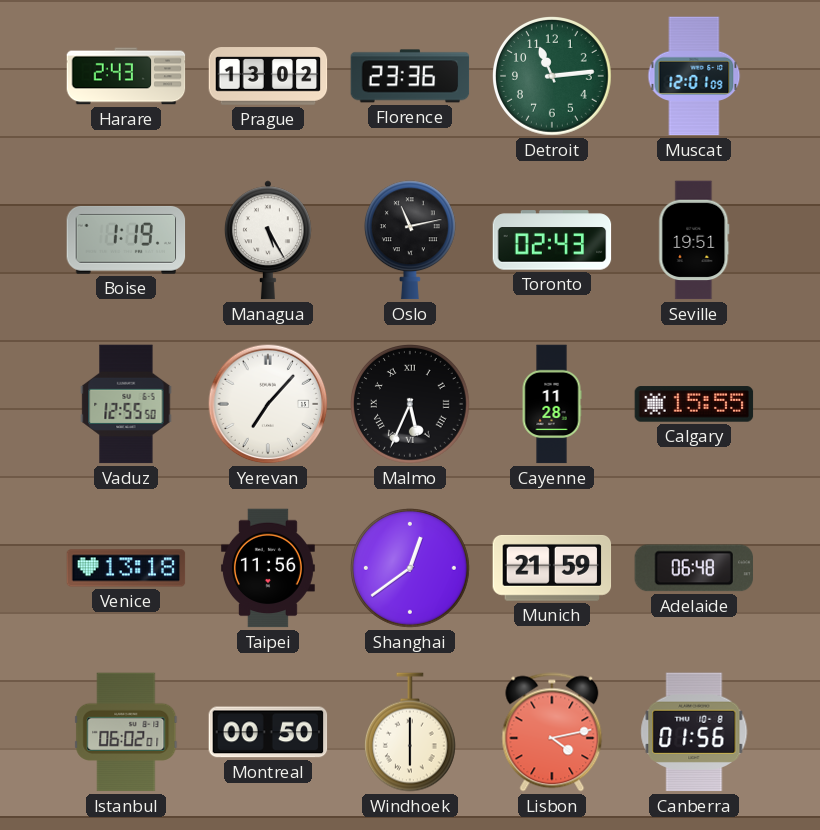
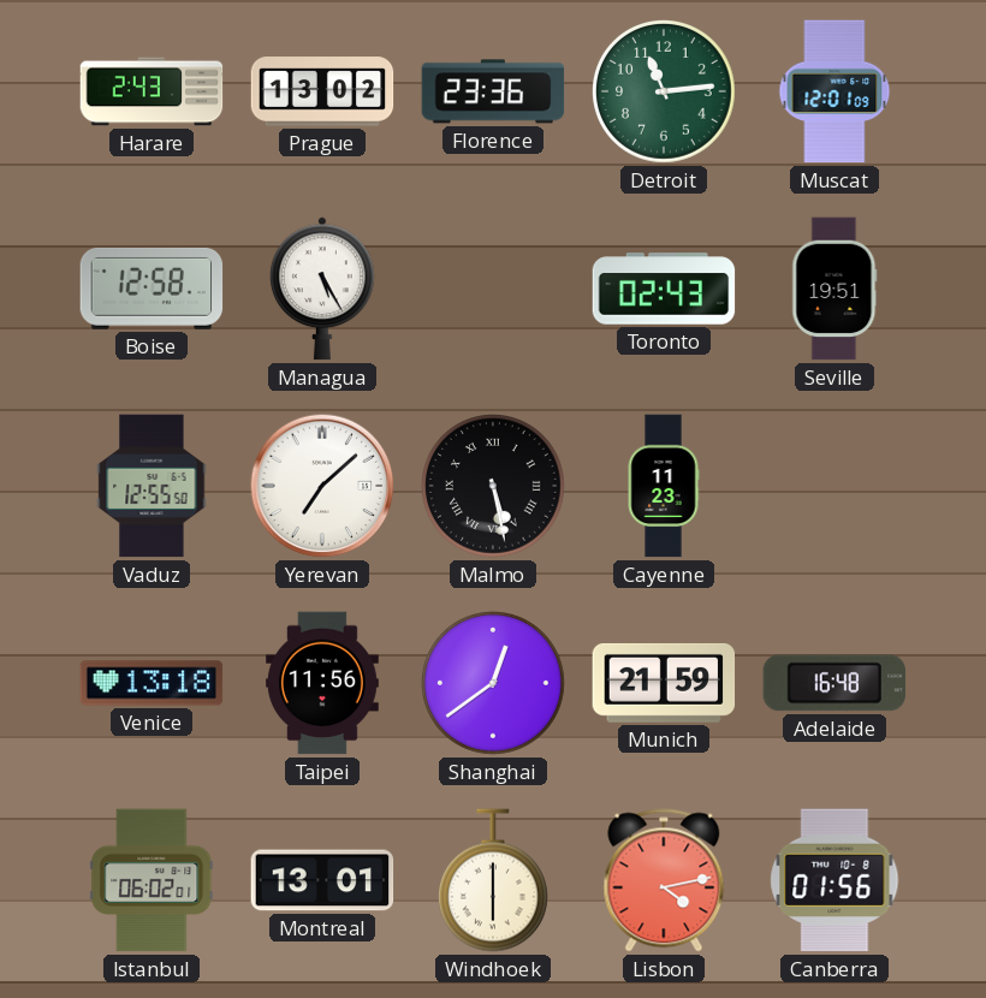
Boise: 1:19 -> 12:58 (152, 289)
Oslo: 11:13 -> none (410, 240)
Yerevan: 7:07 -> 7:08 (322, 486)
Malmo: 5:34 -> 5:28 (494, 487)
Cayenne: 11:28 -> 11:23 (664, 486)
Calgary: 15:55 -> none (694, 404)
Adelaide: 06:48 -> 16:48 (834, 683)
Montreal: 00:50 -> 13:01 (322, 880)
